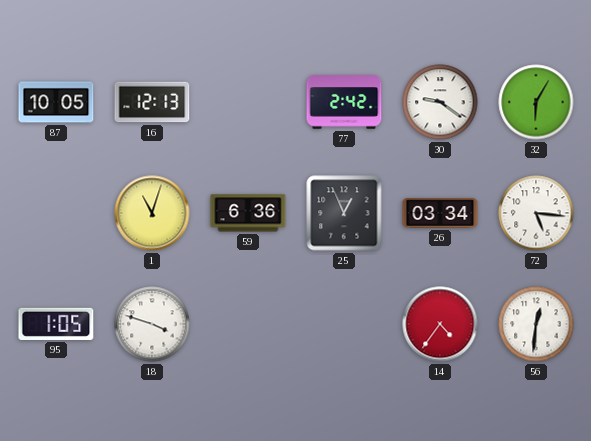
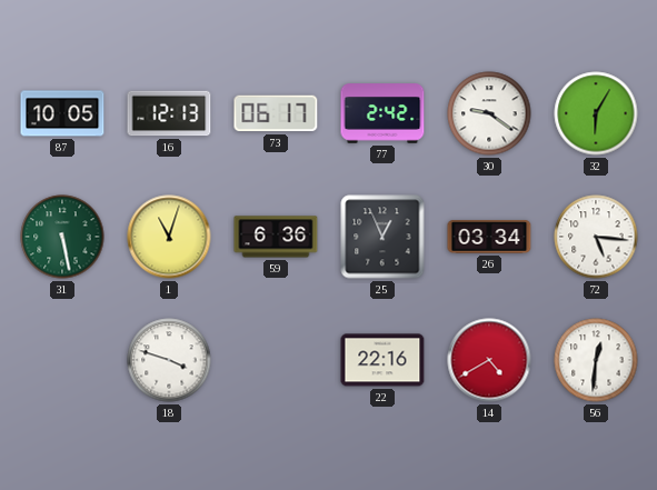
73: none -> 06:17 (276, 113)
31: none -> 5:28 (62, 237)
95: 1:05 -> none (56, 324)
22: none -> 22:16 (382, 360)
14: 4:36 -> 4:40 (489, 360)
